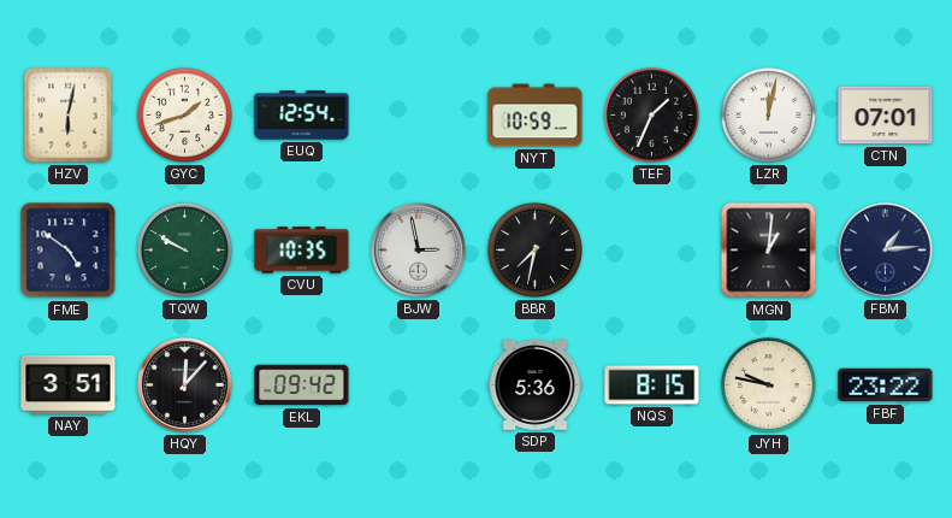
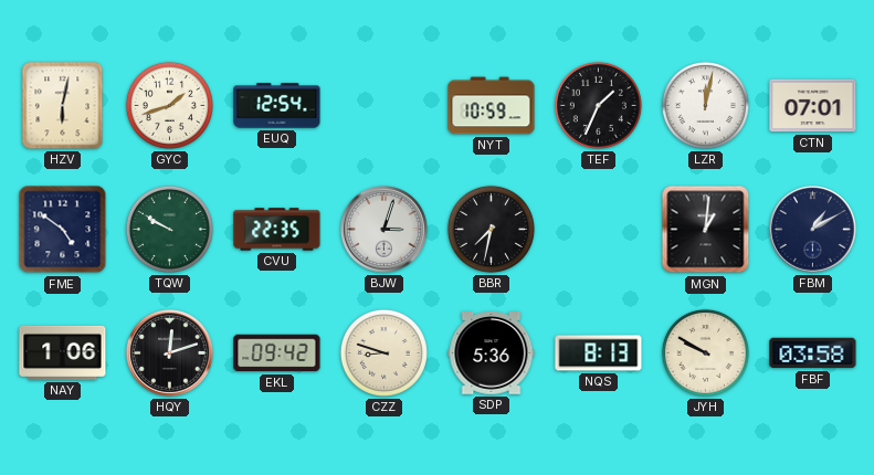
CVU: 10:35 -> 22:35 (277, 230)
BJW: 2:58 -> 3:03 (385, 230)
FBM: 1:14 -> 1:10 (813, 230)
NAY: 3:51 -> 1:06 (63, 352)
HQY: 12:07 -> 12:12 (170, 353)
CZZ: none -> 8:48 (383, 352)
NQS: 8:15 -> 8:13 (599, 353)
JYH: 9:47 -> 9:50 (705, 352)
FBF: 23:22 -> 03:58 (813, 353)
